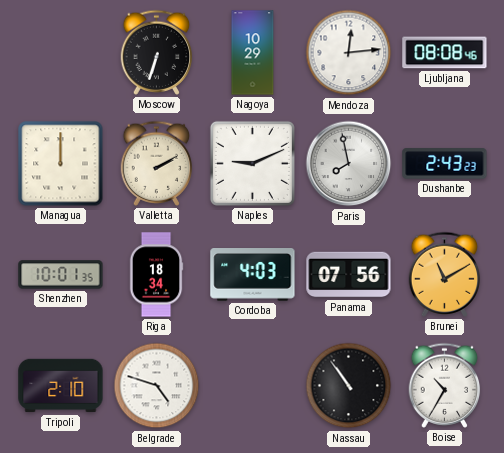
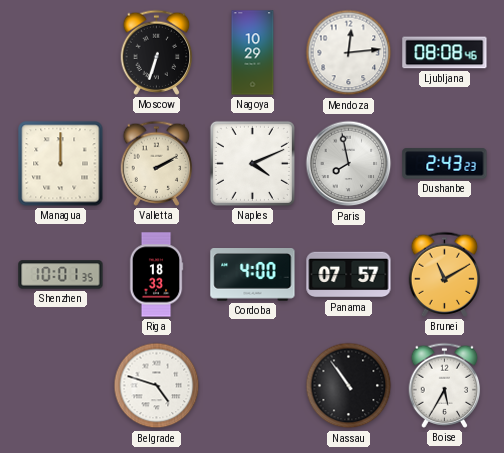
Naples: 9:11 -> 4:11 (252, 163)
Riga: 18:34 -> 18:33 (156, 275)
Cordoba: 4:03 -> 4:00 (253, 275)
Panama: 07:56 -> 07:57 (349, 275)
Tripoli: 2:10 -> none (61, 386)
Boise: 10:35 -> 5:35 (445, 385)
